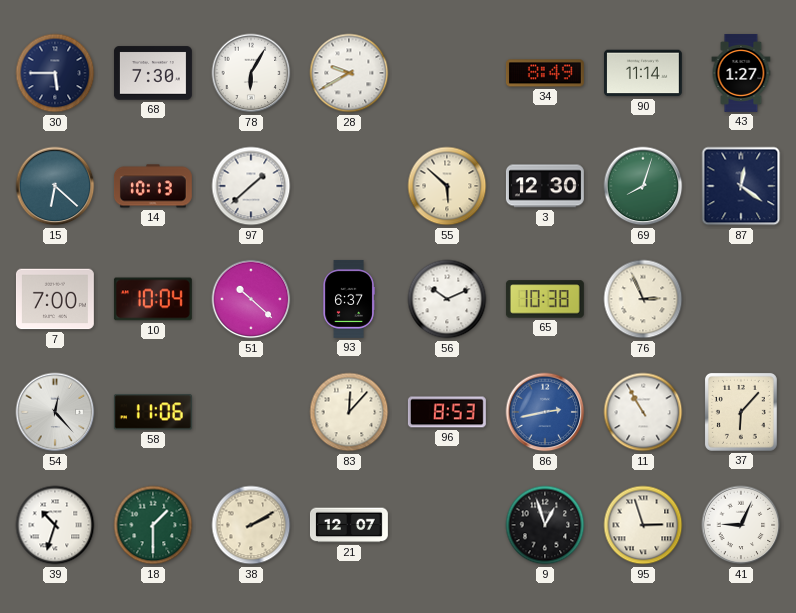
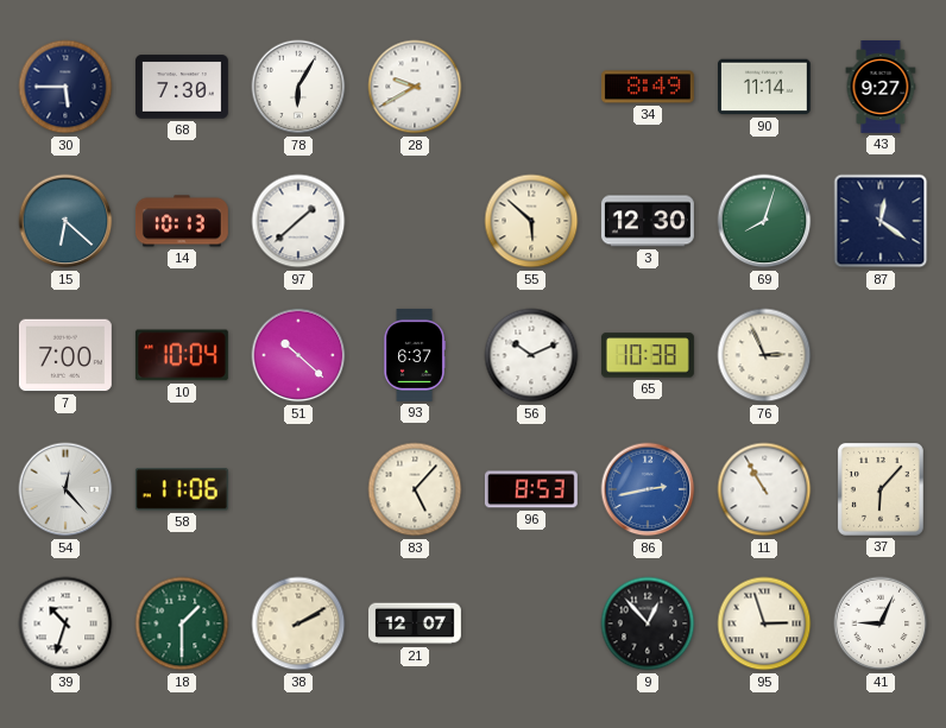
43: 1:27 -> 9:27 (881, 88)
83: 12:07 -> 5:07 (415, 489)
9: 12:57 -> 12:53 (648, 623)
